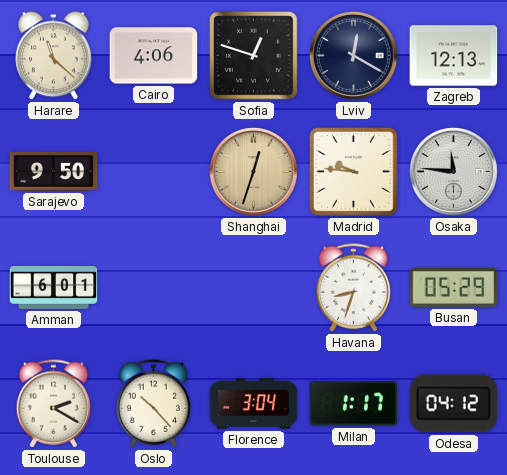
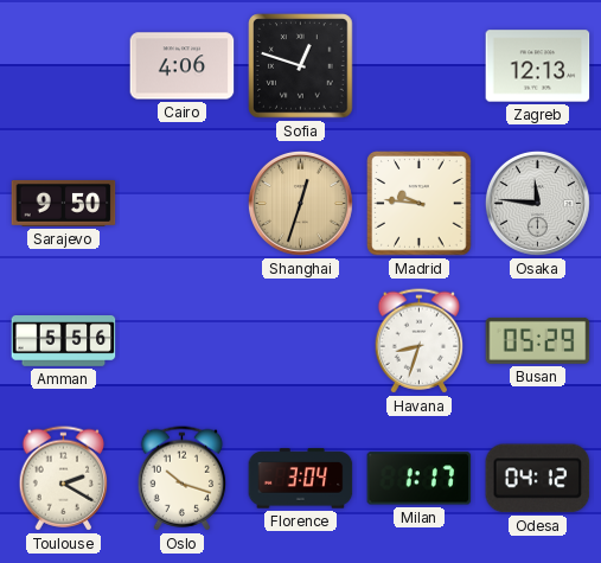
Harare: 11:22 -> none (54, 56)
Lviv: 12:20 -> none (353, 55)
Amman: 6:01 -> 5:56 (64, 341)
Oslo: 10:23 -> 10:18 (183, 479)
